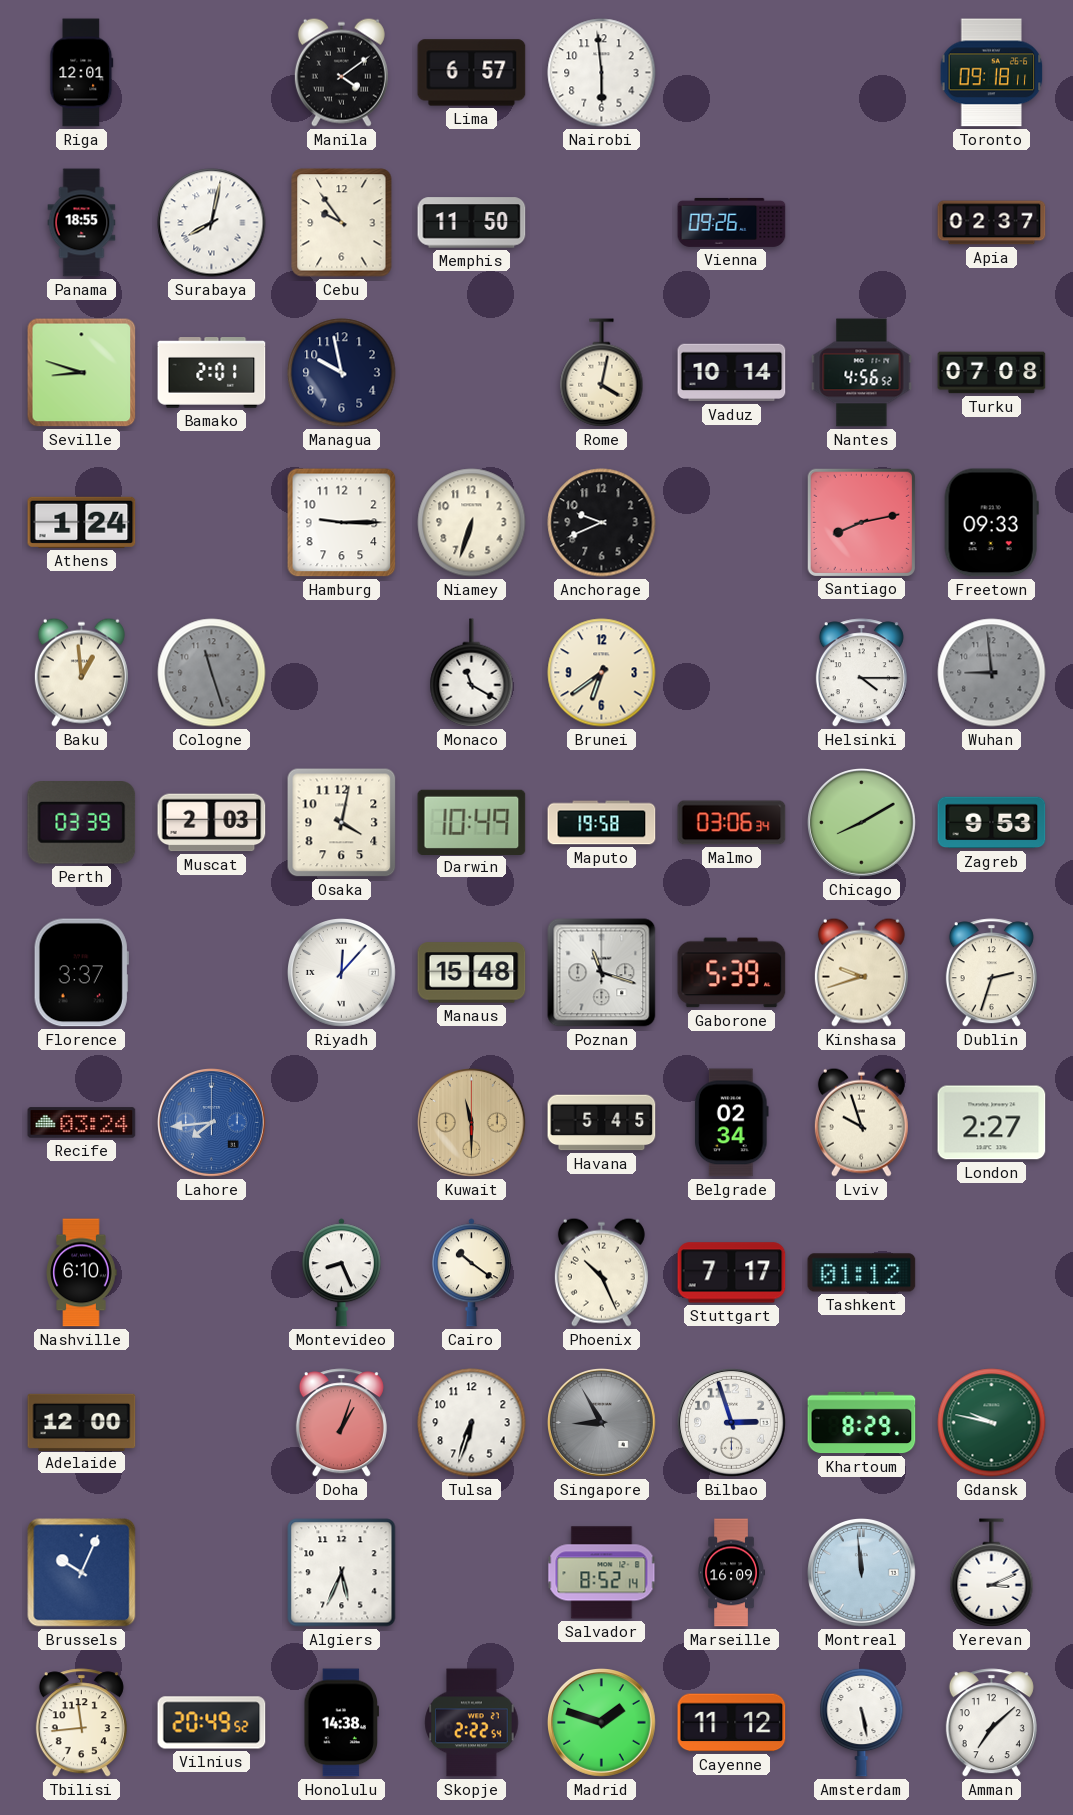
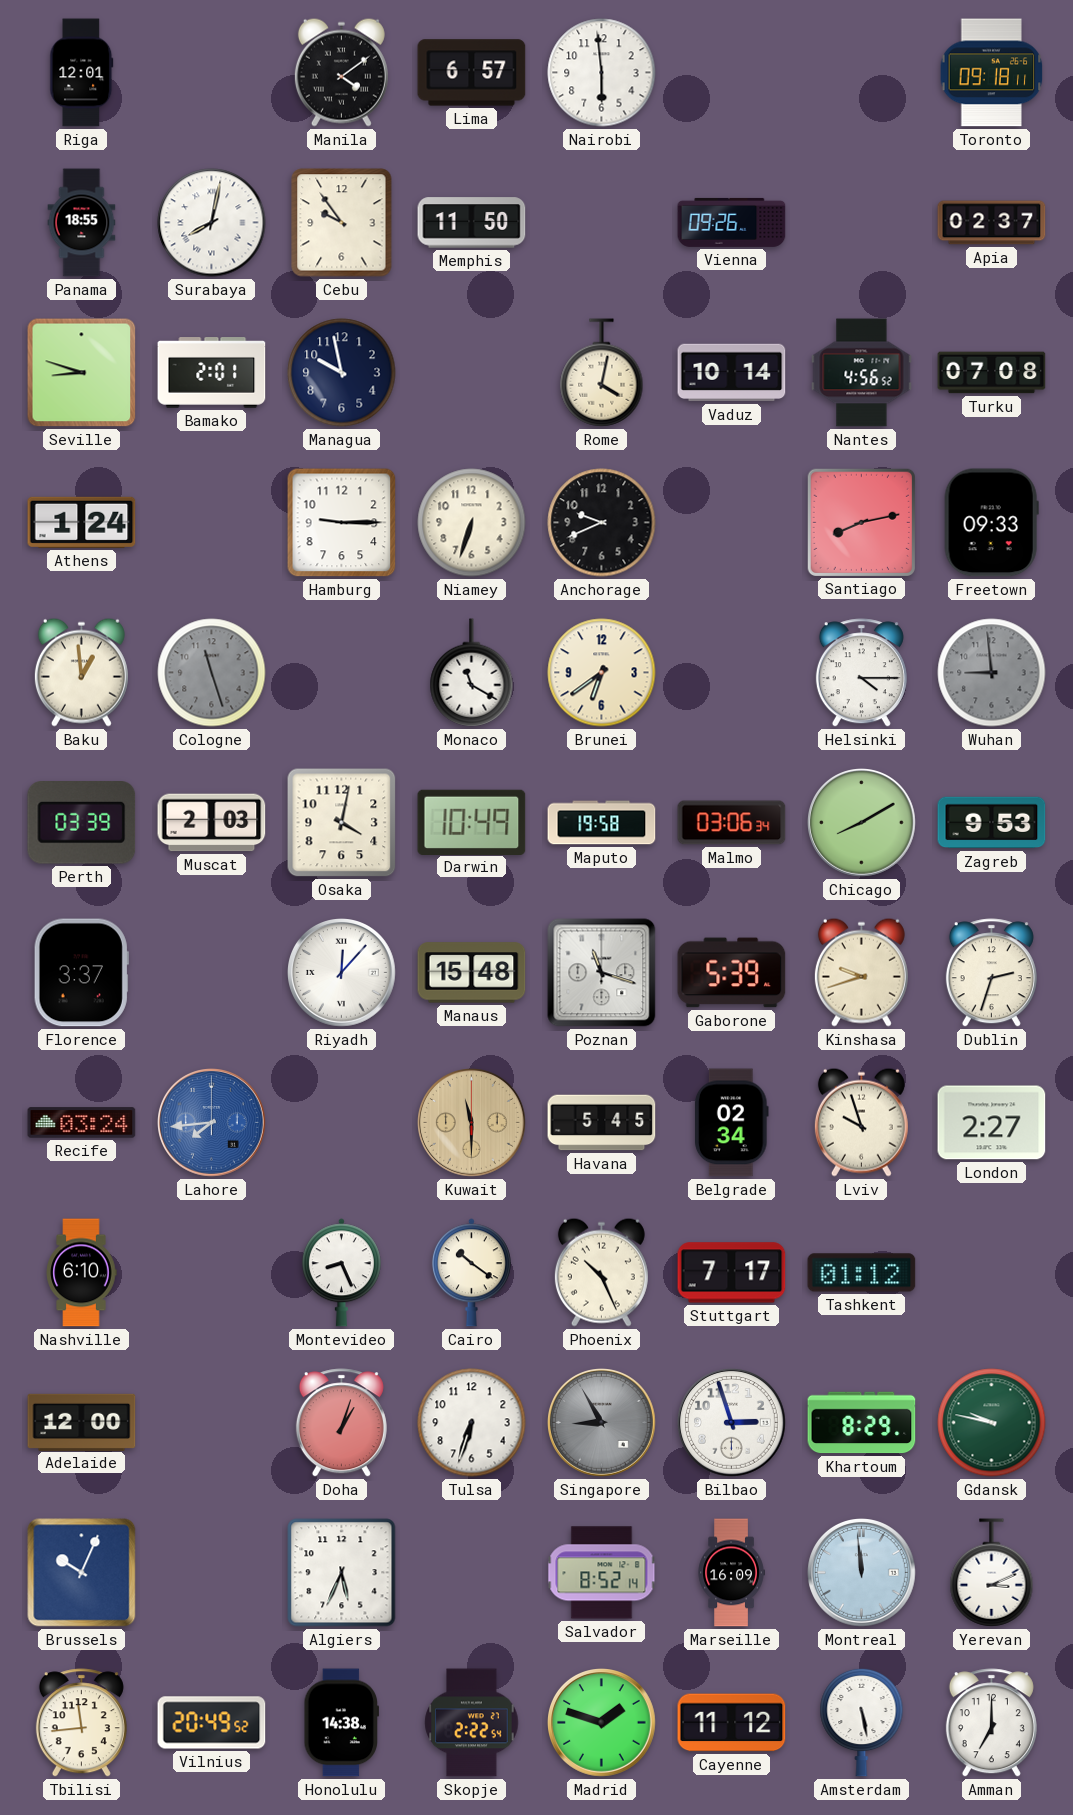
Amman: 7:08 -> 7:00 (991, 1723)
